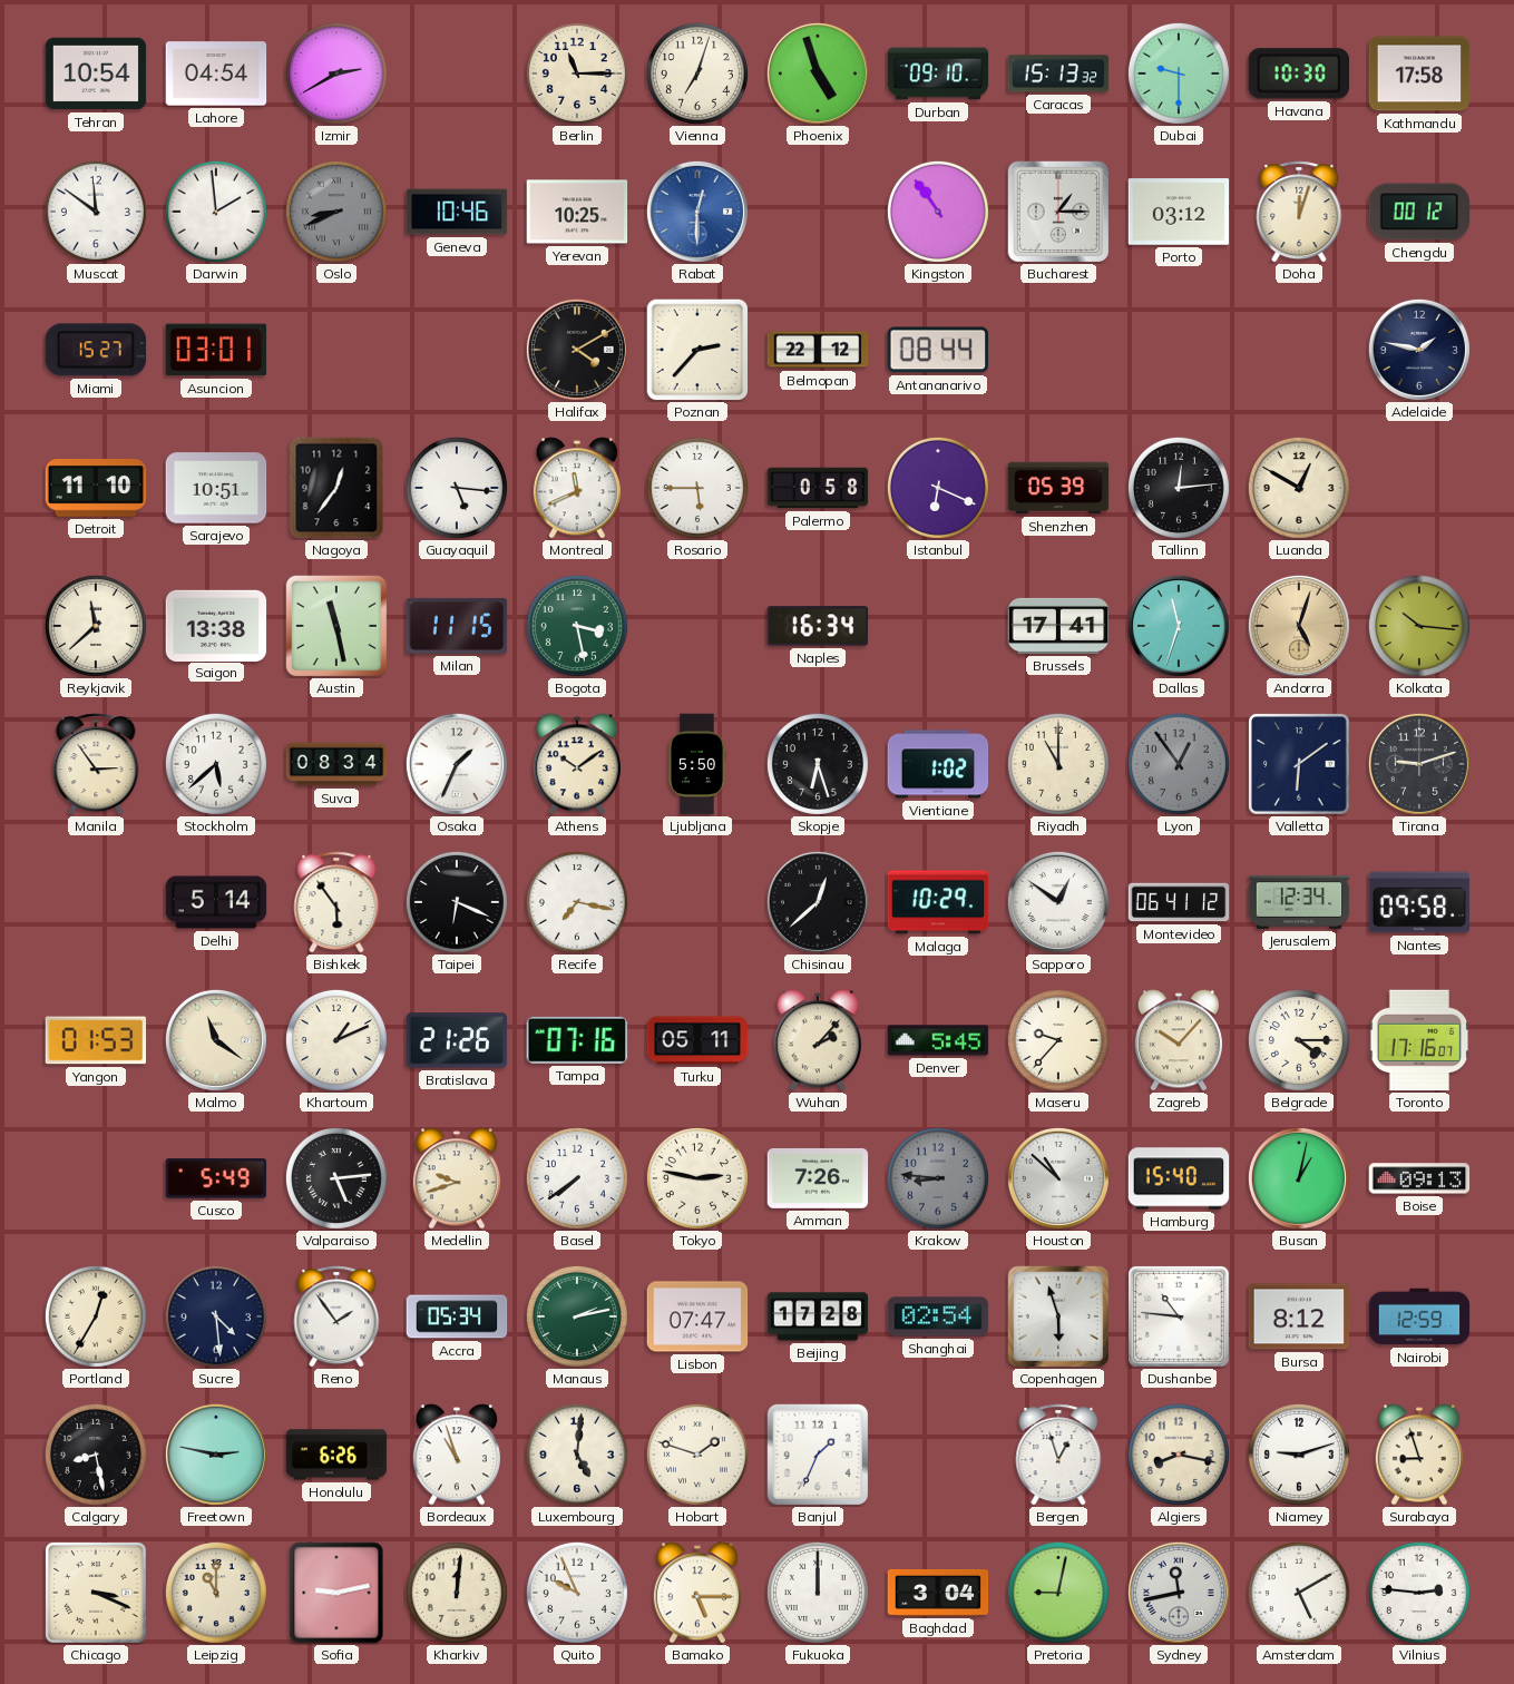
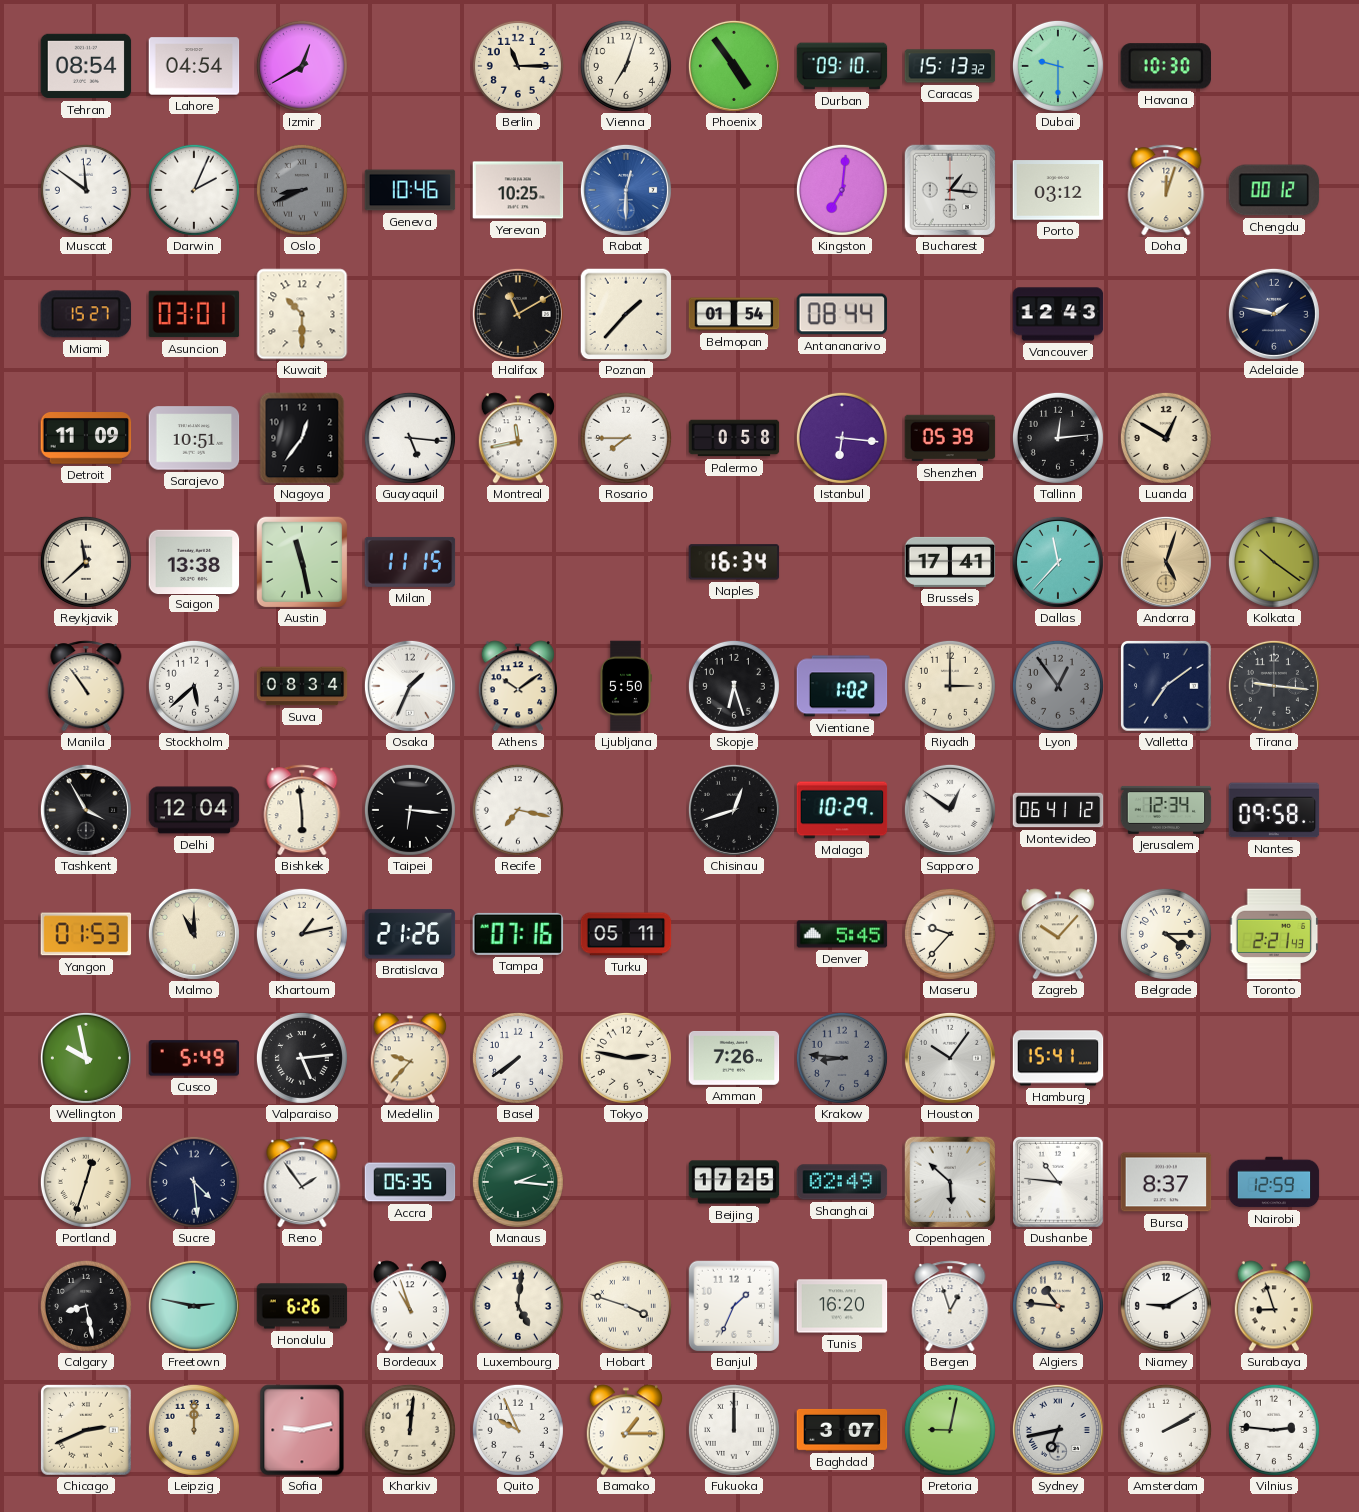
Tehran: 10:54 -> 08:54 (86, 66)
Izmir: 2:40 -> 12:40 (302, 66)
Phoenix: 4:57 -> 4:54 (734, 66)
Kathmandu: 17:58 -> none (1419, 74)
Darwin: 1:59 -> 2:04 (194, 190)
Kingston: 10:54 -> 7:01 (842, 190)
Bucharest: 1:15 -> 1:16 (950, 190)
Kuwait: none -> 10:30 (302, 314)
Halifax: 4:10 -> 11:10 (518, 314)
Poznan: 2:37 -> 1:37 (626, 314)
Belmopan: 22:12 -> 01:54 (734, 314)
Vancouver: none -> 12:43 (1058, 314)
Detroit: 11:10 -> 11:09 (86, 439)
Montreal: 11:41 -> 11:43 (517, 438)
Rosario: 5:45 -> 7:45 (626, 438)
Istanbul: 6:19 -> 6:16 (842, 438)
Bogota: 3:28 -> none (577, 626)
Dallas: 11:33 -> 11:37 (1058, 562)
Kolkata: 10:16 -> 10:21 (1274, 562)
Manila: 2:54 -> 10:54 (86, 686)
Riyadh: 11:00 -> 3:00 (950, 686)
Valletta: 6:09 -> 7:09 (1167, 687)
Tirana: 9:12 -> 9:16 (1274, 686)
Tashkent: none -> 3:55 (86, 810)
Delhi: 5:14 -> 12:04 (194, 810)
Bishkek: 5:54 -> 5:59 (302, 810)
Taipei: 6:19 -> 6:16 (410, 810)
Chisinau: 12:38 -> 12:42 (734, 810)
Malmo: 11:21 -> 11:00 (194, 934)
Khartoum: 1:11 -> 1:13 (302, 934)
Wuhan: 2:07 -> none (817, 1040)
Toronto: 17:16 -> 2:21 (1274, 934)
Wellington: none -> 9:58 (86, 1058)
Medellin: 9:42 -> 9:37 (409, 1058)
Houston: 10:52 -> 10:06 (950, 1058)
Hamburg: 15:40 -> 15:41 (1058, 1058)
Busan: 1:02 -> none (1299, 1178)
Boise: 09:13 -> none (1419, 1178)
Portland: 12:35 -> 12:33 (86, 1182)
Accra: 05:34 -> 05:35 (410, 1182)
Manaus: 2:13 -> 2:16 (518, 1182)
Lisbon: 07:47 -> none (697, 1316)
Beijing: 17:28 -> 17:25 (734, 1182)
Shanghai: 02:54 -> 02:49 (842, 1182)
Copenhagen: 5:57 -> 5:52 (950, 1182)
Bursa: 8:12 -> 8:37 (1166, 1182)
Hobart: 1:48 -> 3:48 (626, 1306)
Tunis: none -> 16:20 (842, 1306)
Algiers: 8:17 -> 10:46 (1058, 1306)
Niamey: 9:12 -> 9:10 (1166, 1306)
Chicago: 3:19 -> 2:41 (87, 1431)
Leipzig: 11:00 -> 12:00 (194, 1430)
Bamako: 5:15 -> 1:15 (625, 1430)
Baghdad: 3:04 -> 3:07 (842, 1430)
Sydney: 11:43 -> 6:43 (1058, 1430)
Amsterdam: 5:10 -> 2:10 (1166, 1430)
